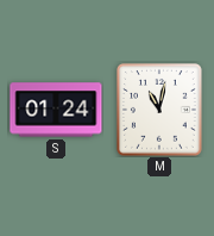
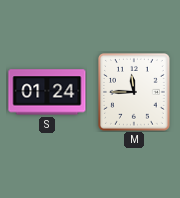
M: 11:02 -> 11:45 (135, 93)
